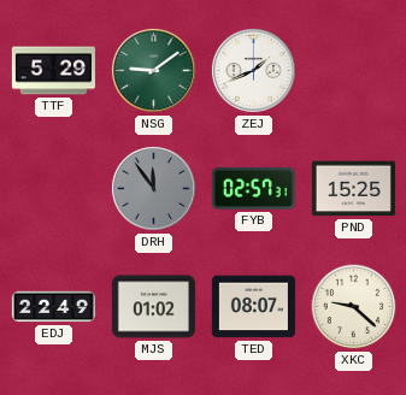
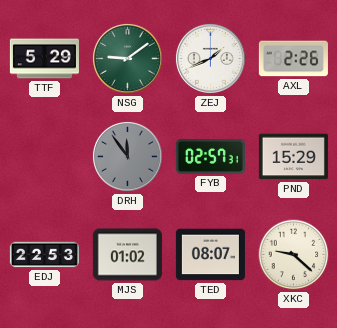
AXL: none -> 2:26 (293, 59)
PND: 15:25 -> 15:29 (293, 157)
EDJ: 22:49 -> 22:53 (44, 255)
